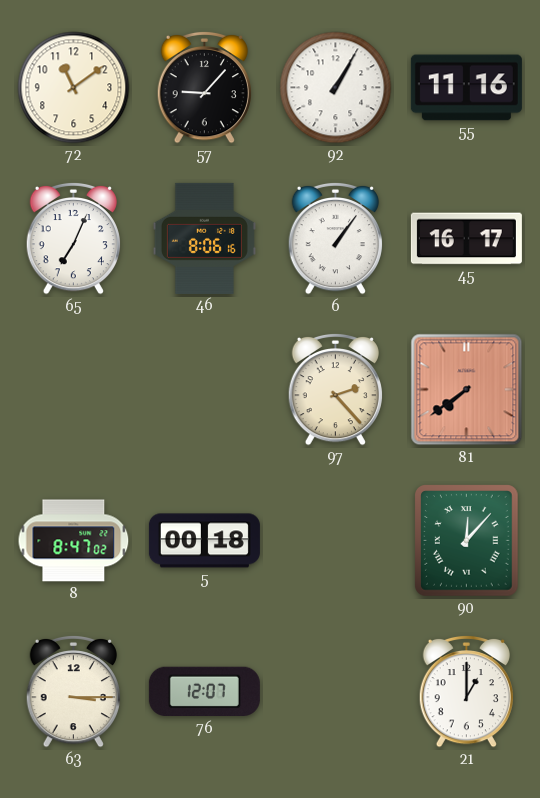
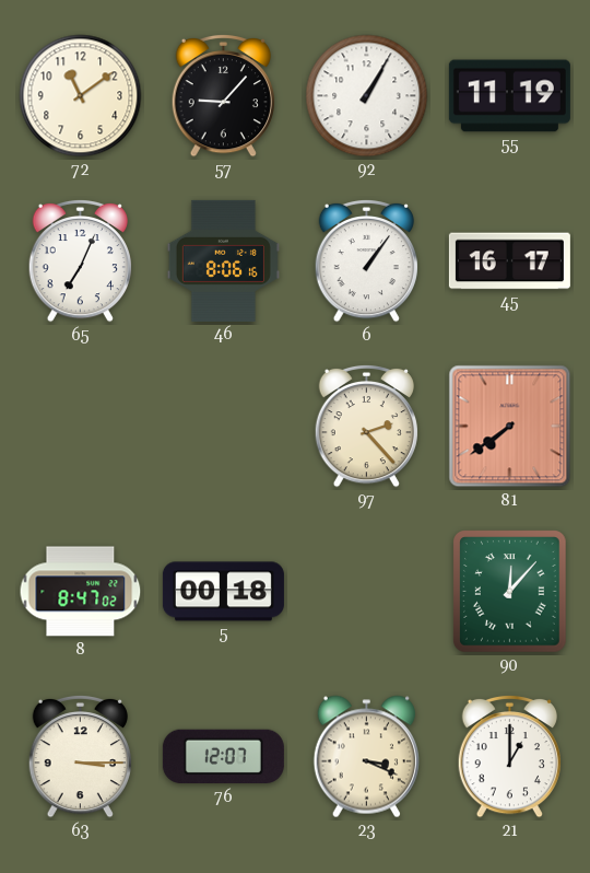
55: 11:16 -> 11:19 (509, 96)
23: none -> 3:19 (366, 757)
